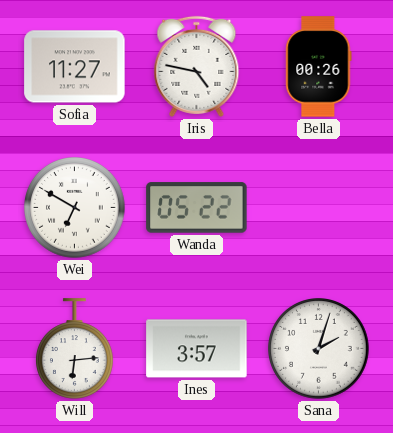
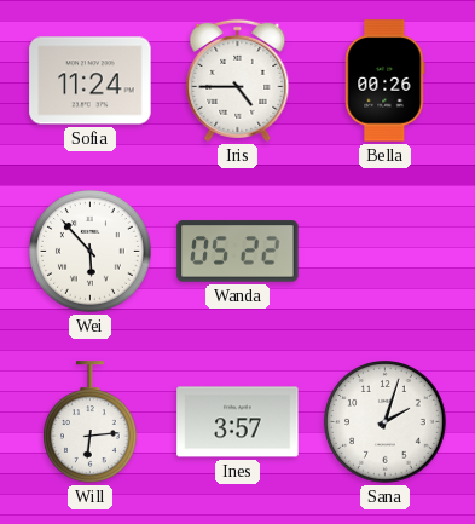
Sofia: 11:27 -> 11:24 (91, 81)
Iris: 4:47 -> 4:45 (238, 80)
Wei: 6:50 -> 5:53 (91, 252)
